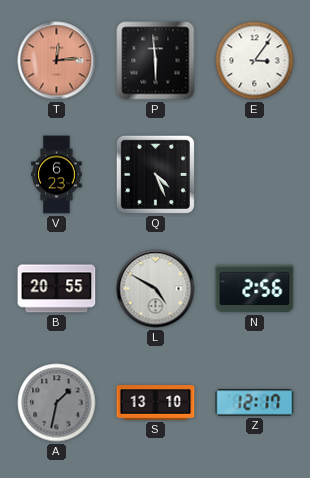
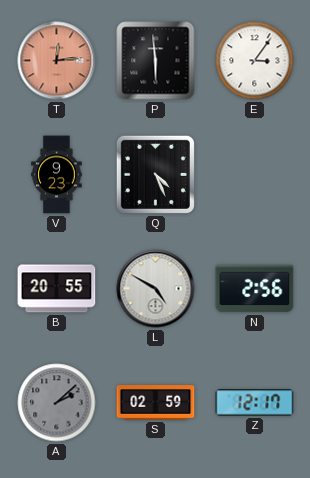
V: 6:23 -> 9:23 (57, 175)
A: 1:32 -> 2:08 (57, 403)
S: 13:10 -> 02:59 (156, 403)
